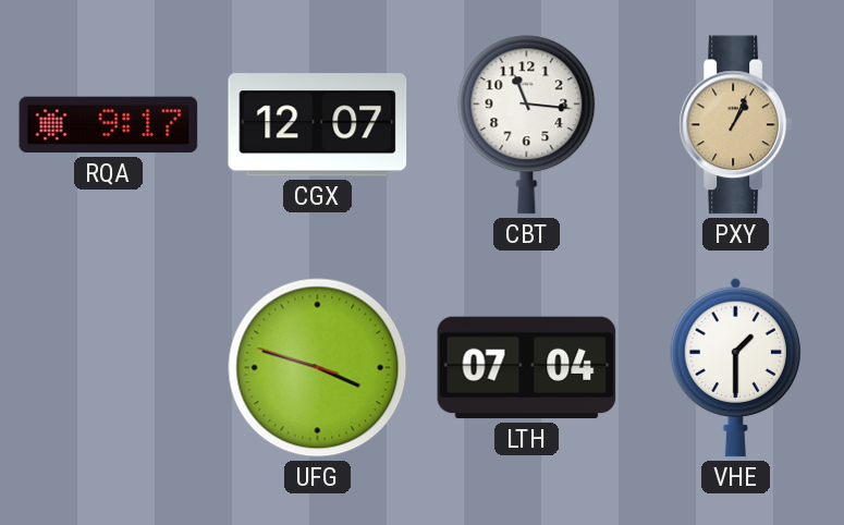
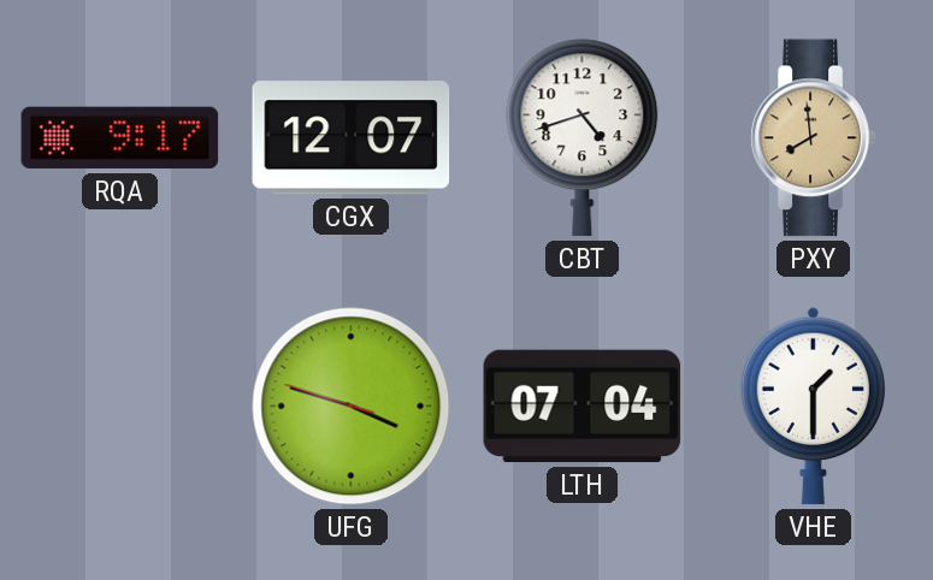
CBT: 11:16 -> 4:42 (583, 138)
PXY: 1:04 -> 7:59 (813, 138)
